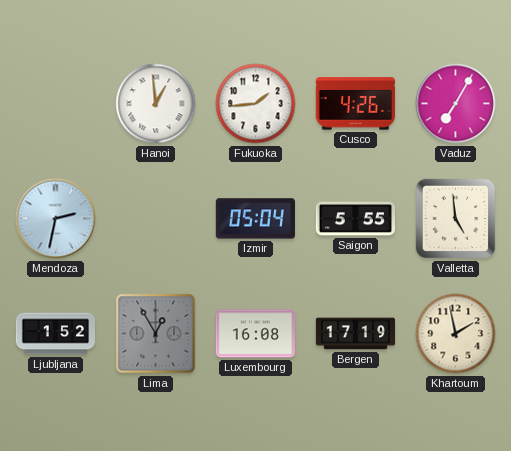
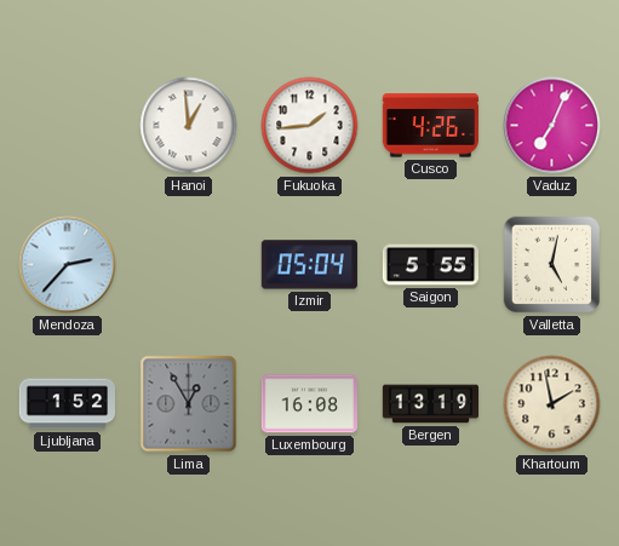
Vaduz: 7:05 -> 7:04 (552, 126)
Mendoza: 2:32 -> 2:37 (68, 265)
Valletta: 4:59 -> 5:02 (552, 265)
Bergen: 17:19 -> 13:19 (431, 404)
